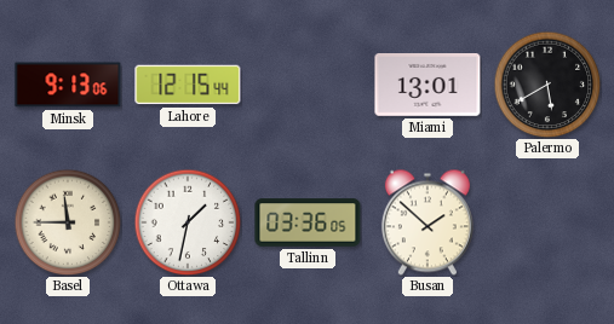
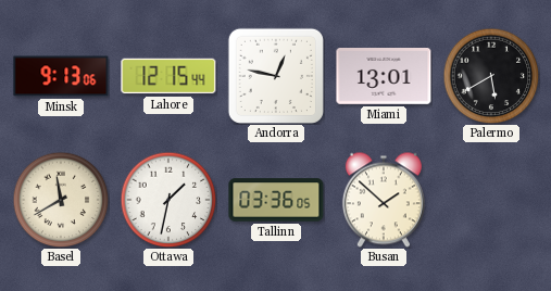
Andorra: none -> 12:47 (276, 76)
Basel: 11:45 -> 11:40 (61, 200)
